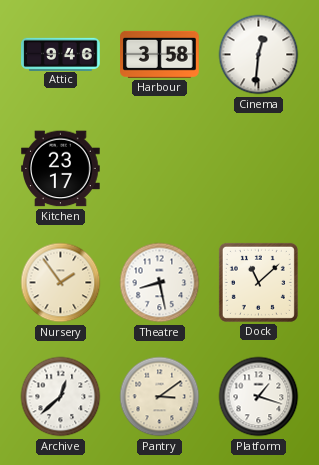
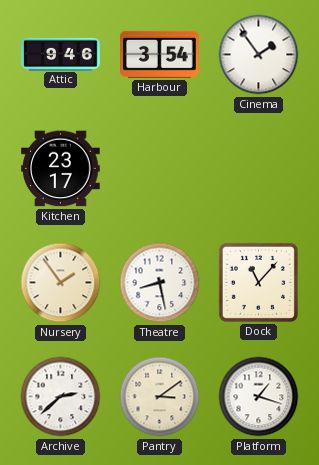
Harbour: 3:58 -> 3:54 (160, 54)
Cinema: 12:31 -> 1:54 (259, 55)
Dock: 11:08 -> 11:07 (258, 282)
Archive: 12:38 -> 2:38 (61, 397)
